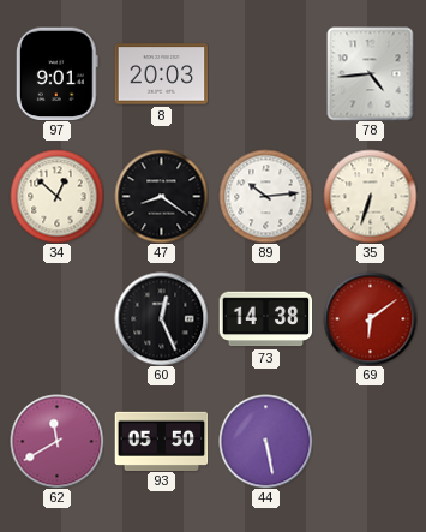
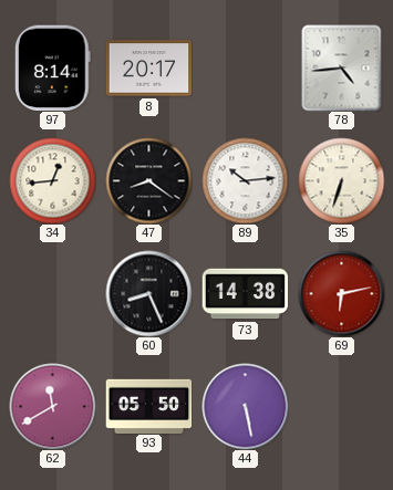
97: 9:01 -> 8:14 (52, 67)
8: 20:03 -> 20:17 (148, 69)
34: 12:52 -> 12:44 (52, 180)
60: 12:26 -> 8:26 (148, 293)
69: 6:09 -> 6:13 (341, 293)
